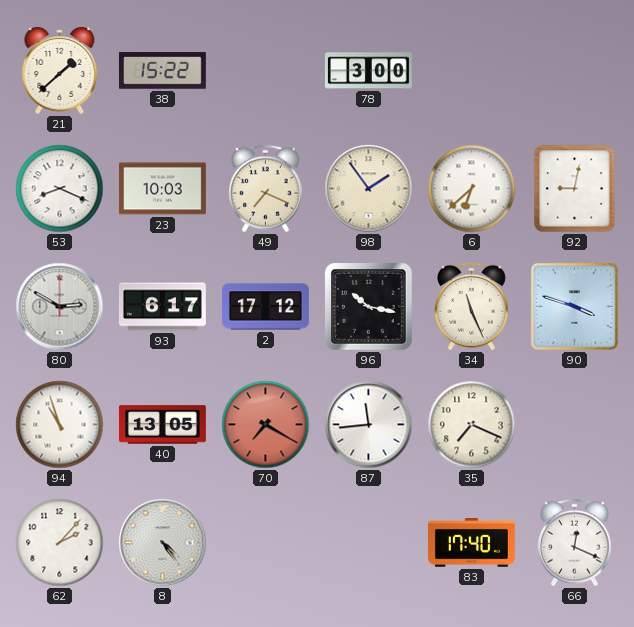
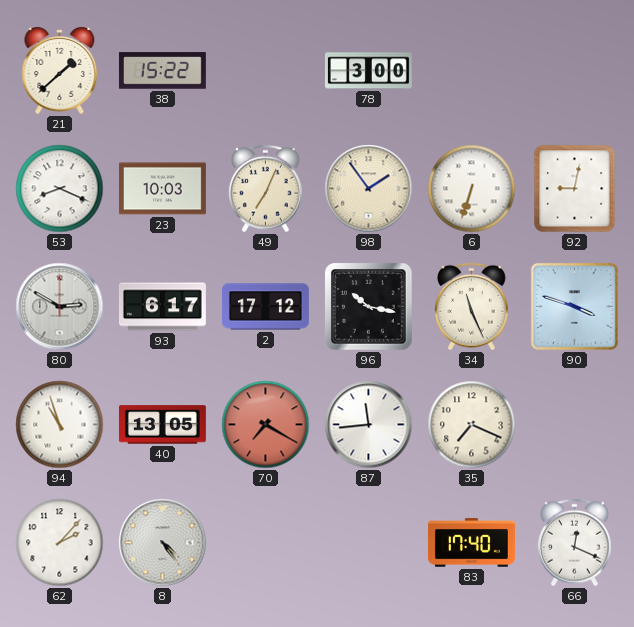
49: 7:19 -> 7:04 (266, 189)
6: 6:38 -> 6:33 (472, 189)
